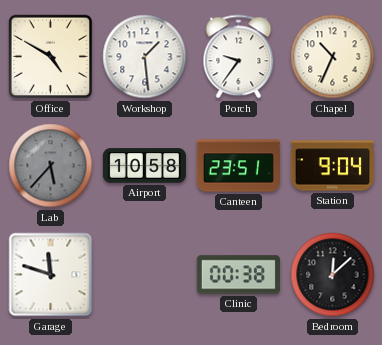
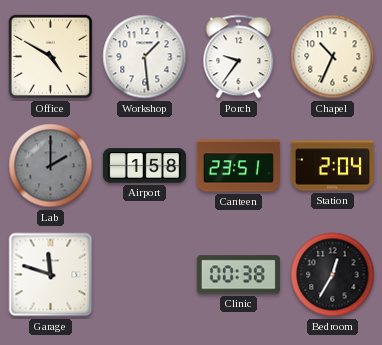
Lab: 5:37 -> 2:00 (51, 166)
Airport: 10:58 -> 1:58 (144, 166)
Station: 9:04 -> 2:04 (332, 166)
Bedroom: 12:08 -> 12:35 (333, 275)
